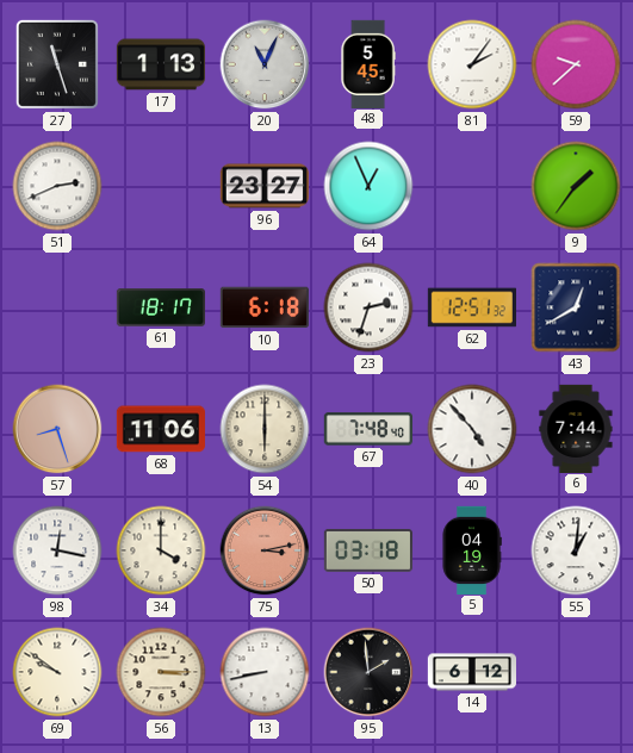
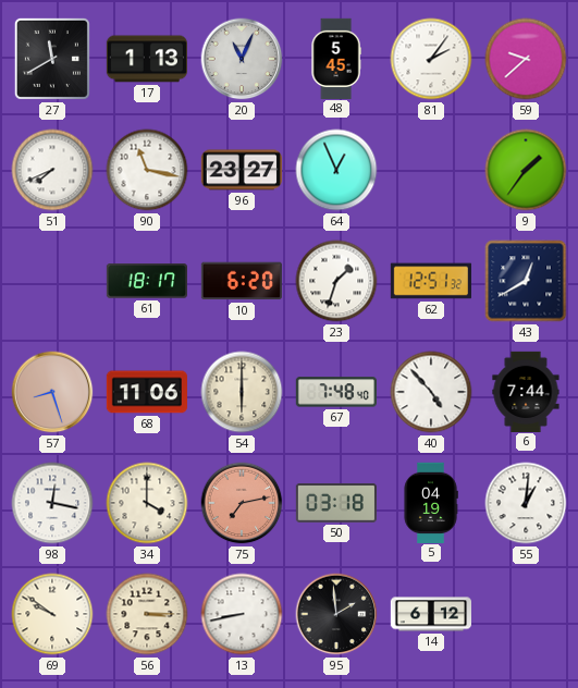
27: 11:27 -> 11:40 (52, 59)
51: 2:41 -> 7:41 (52, 170)
90: none -> 11:17 (147, 170)
10: 6:18 -> 6:20 (242, 281)
23: 2:33 -> 1:33 (336, 281)
75: 3:13 -> 7:13 (242, 503)
